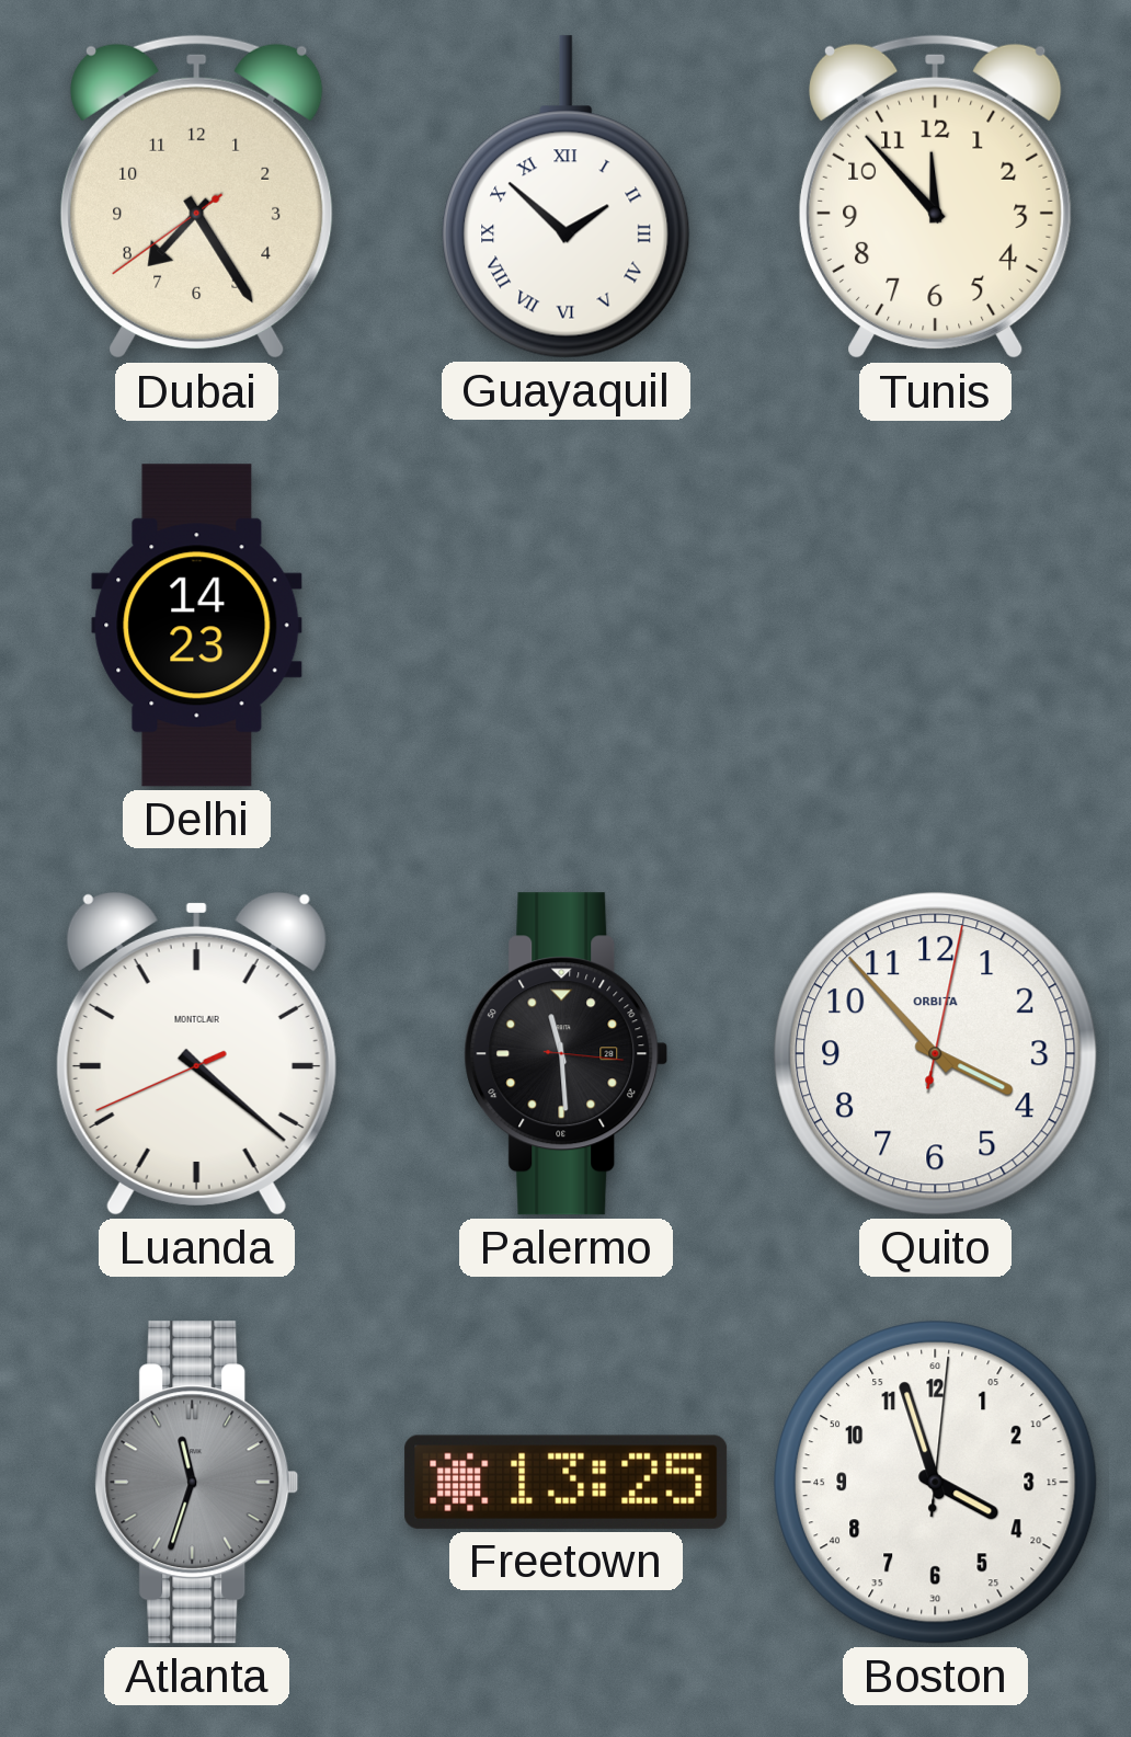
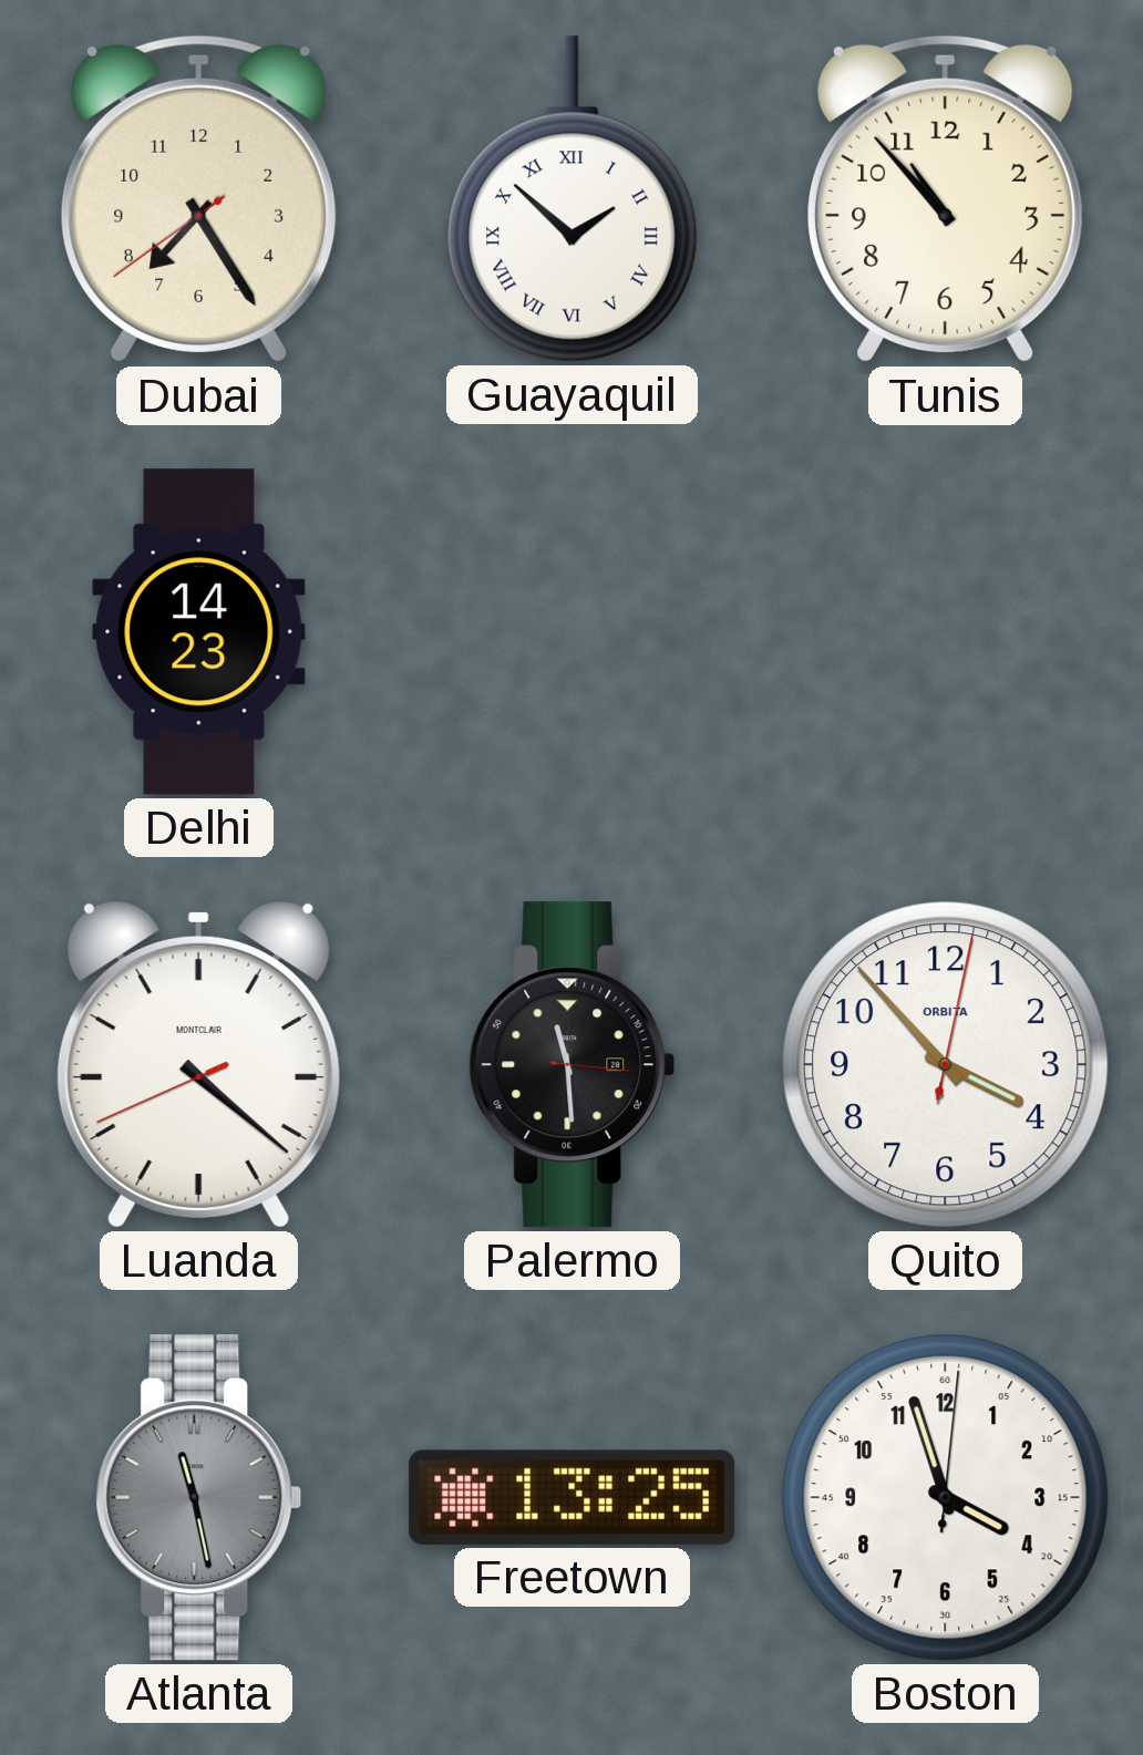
Tunis: 11:53 -> 10:53 (945, 199)
Atlanta: 11:33 -> 11:28 (199, 1498)
